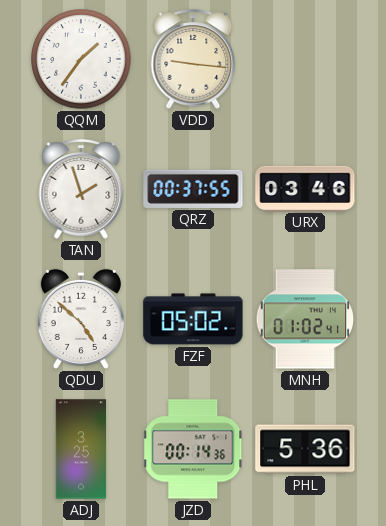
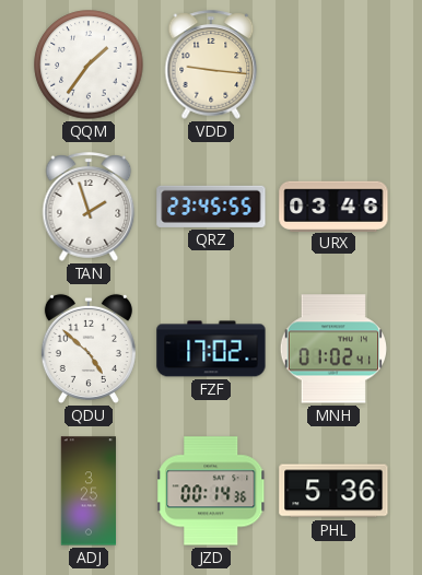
QRZ: 00:37 -> 23:45 (211, 207)
FZF: 05:02 -> 17:02 (211, 349)
